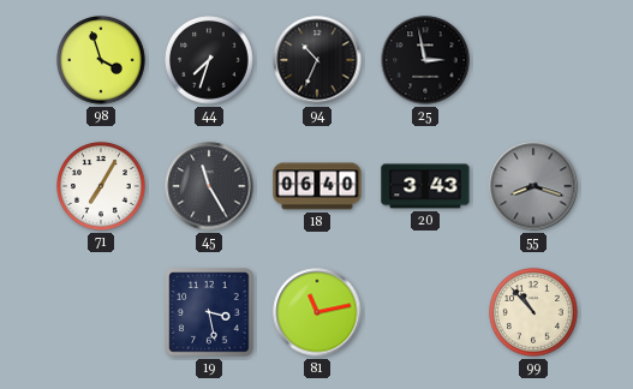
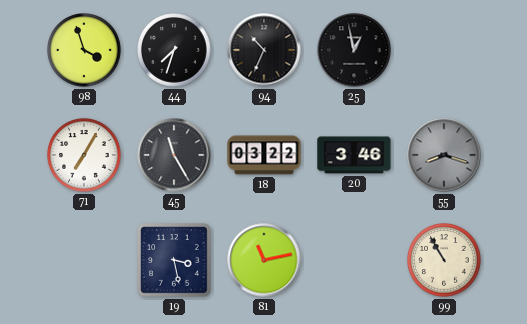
25: 2:58 -> 12:58 (354, 50)
18: 06:40 -> 03:22 (264, 155)
20: 3:43 -> 3:46 (354, 155)
99: 10:53 -> 10:55 (444, 260)
